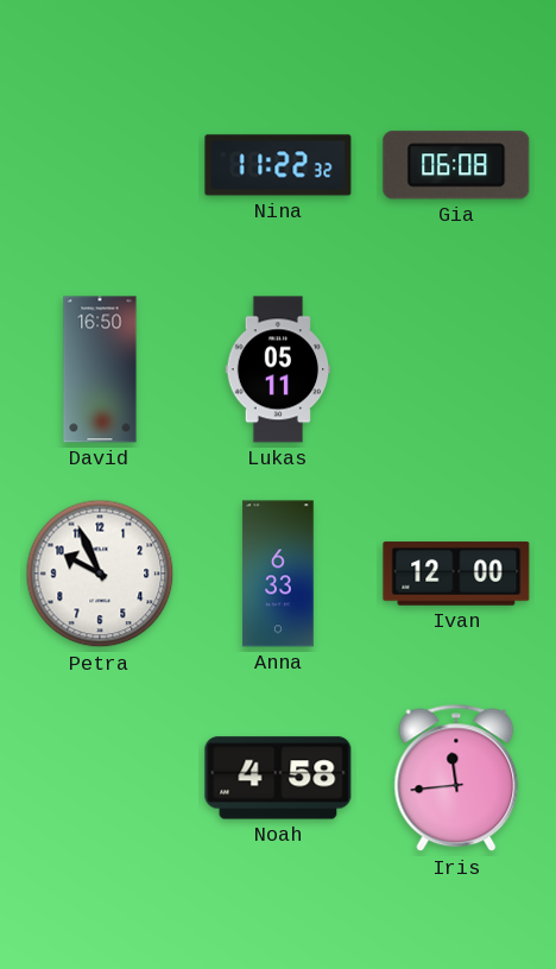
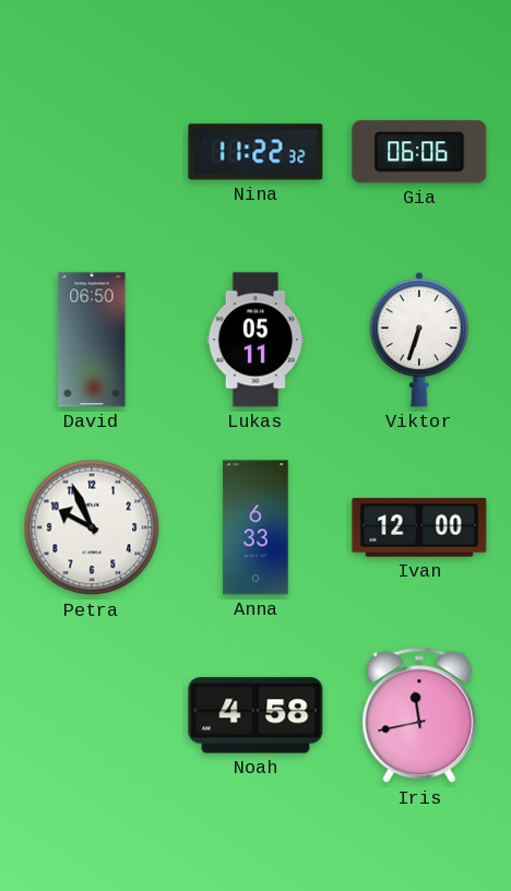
Gia: 06:08 -> 06:06 (419, 152)
David: 16:50 -> 06:50 (92, 340)
Viktor: none -> 6:33 (419, 340)
Iris: 11:44 -> 11:43 (419, 715)
